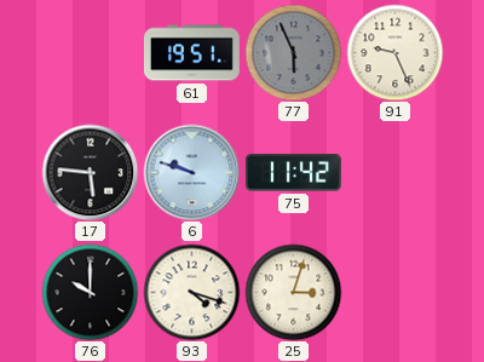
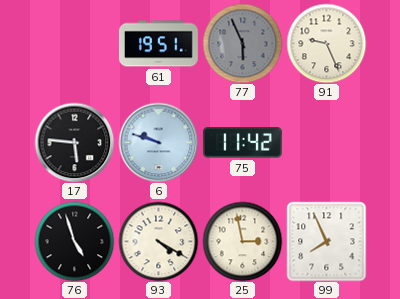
76: 10:00 -> 4:57 (74, 241)
93: 4:18 -> 4:20 (158, 241)
25: 3:03 -> 2:58 (242, 241)
99: none -> 7:56 (326, 241)
